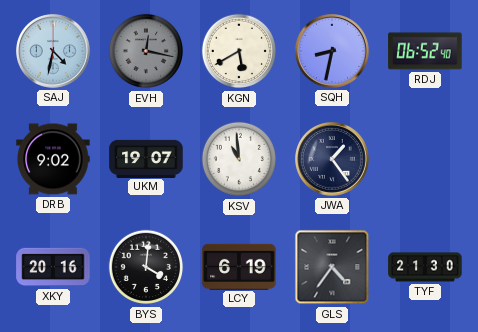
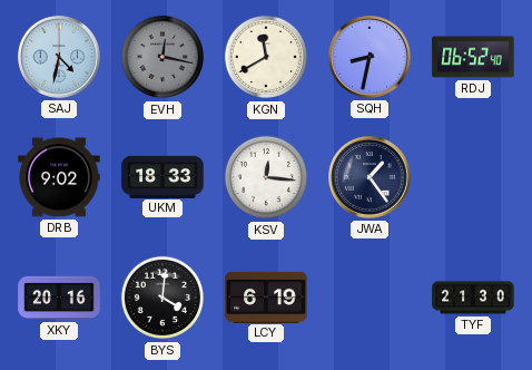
KGN: 5:40 -> 11:40 (266, 57)
UKM: 19:07 -> 18:33 (162, 176)
KSV: 10:59 -> 12:16 (266, 177)
GLS: 4:36 -> none (332, 267)
